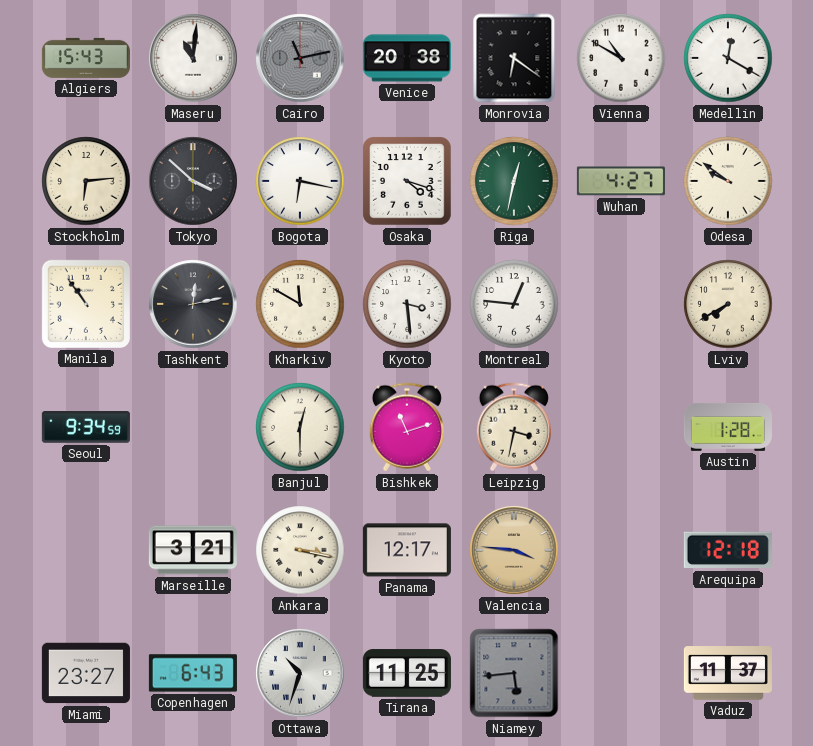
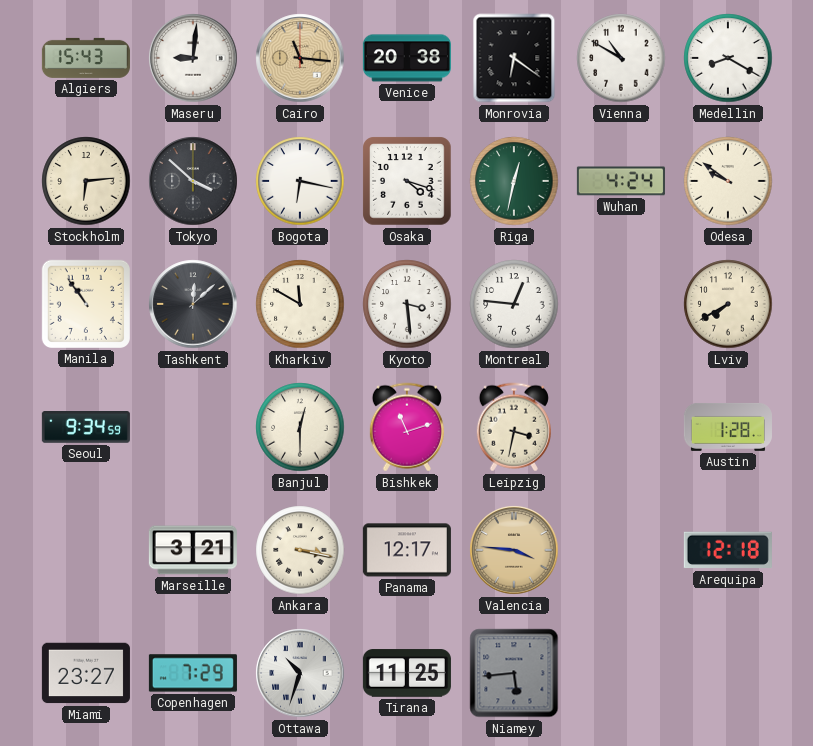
Maseru: 11:01 -> 9:01 (193, 58)
Cairo: 11:13 -> 11:16 (300, 58)
Cairo dial: grey -> champagne (300, 58)
Medellin: 12:20 -> 8:20 (728, 58)
Wuhan: 4:27 -> 4:24 (621, 181)
Tashkent: 12:13 -> 12:08 (193, 304)
Copenhagen: 6:43 -> 7:29 (193, 673)
Vaduz: 11:37 -> none (728, 673)
